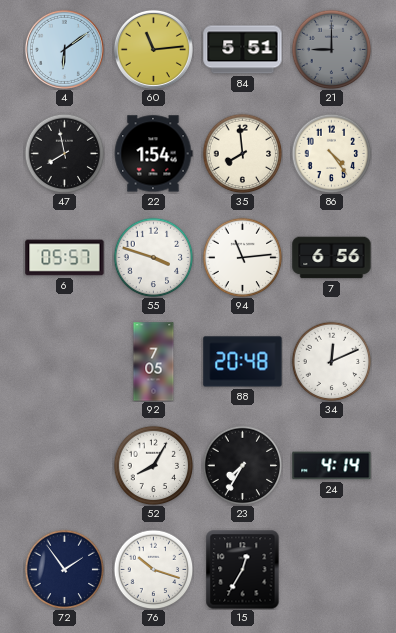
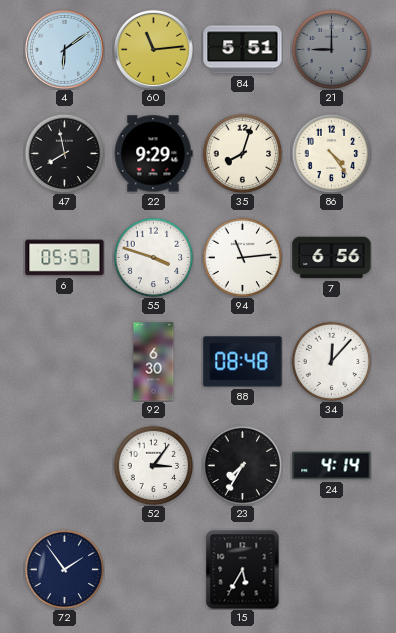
22: 1:54 -> 9:29 (153, 154)
35: 7:59 -> 8:03 (242, 153)
92: 7:05 -> 6:30 (154, 362)
88: 20:48 -> 08:48 (243, 362)
34: 12:11 -> 12:07 (331, 361)
52: 8:05 -> 3:06 (153, 465)
76: 10:18 -> none (153, 569)
15: 12:35 -> 5:35 (243, 570)
